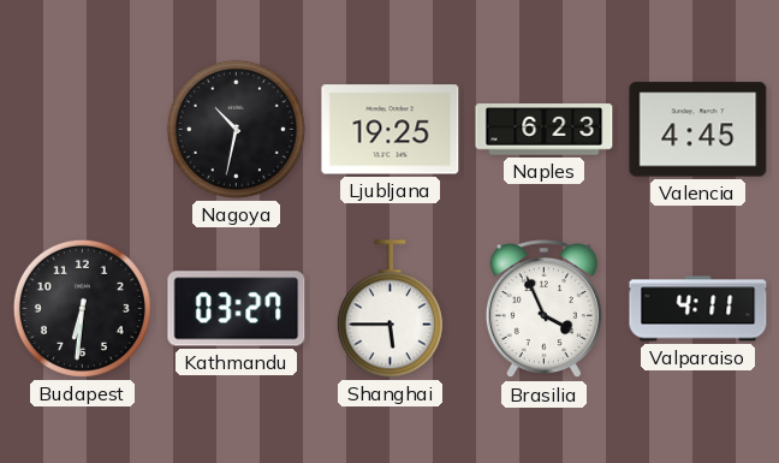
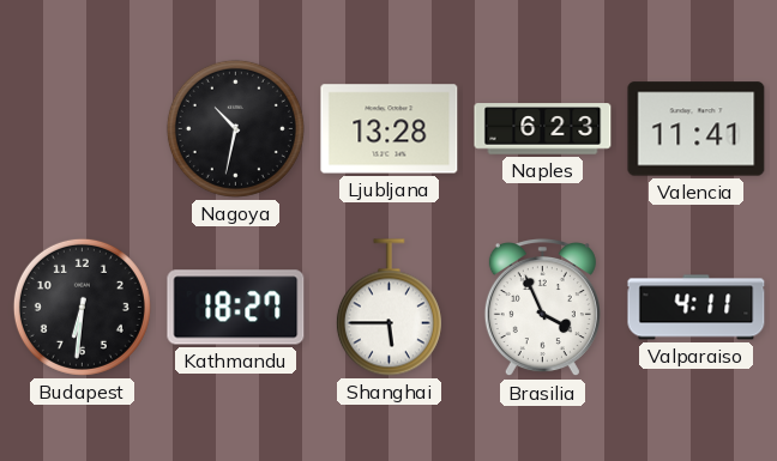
Ljubljana: 19:25 -> 13:28 (390, 129)
Valencia: 4:45 -> 11:41 (697, 129)
Kathmandu: 03:27 -> 18:27 (236, 308)
